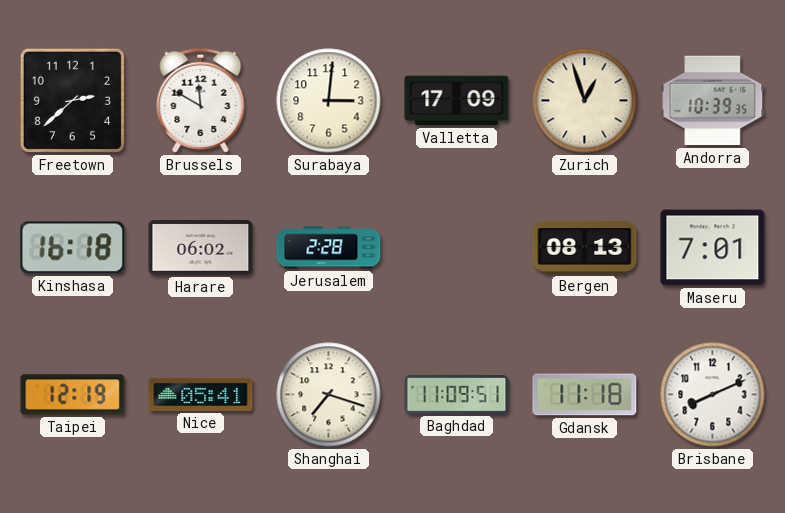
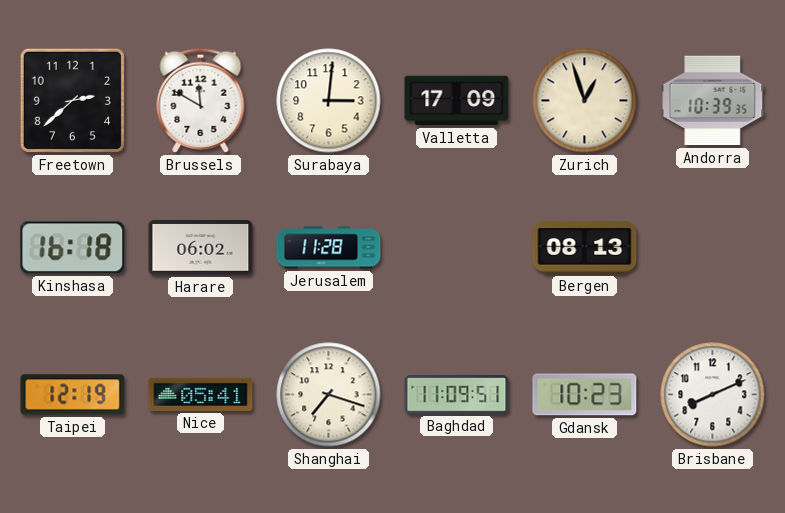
Jerusalem: 2:28 -> 11:28 (329, 248)
Maseru: 7:01 -> none (713, 248)
Gdansk: 11:18 -> 10:23 (585, 395)
